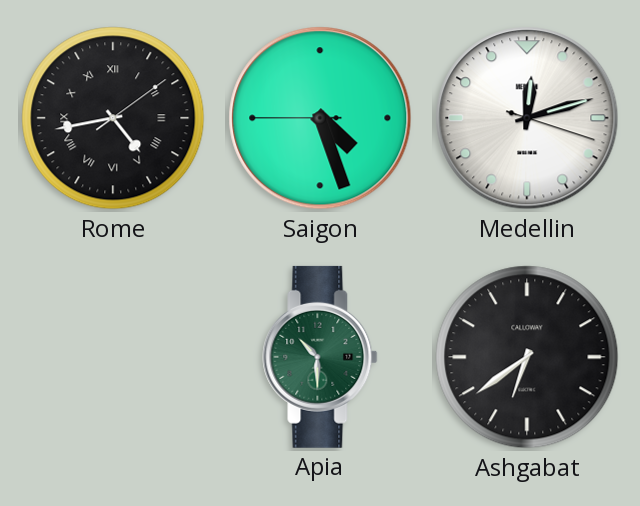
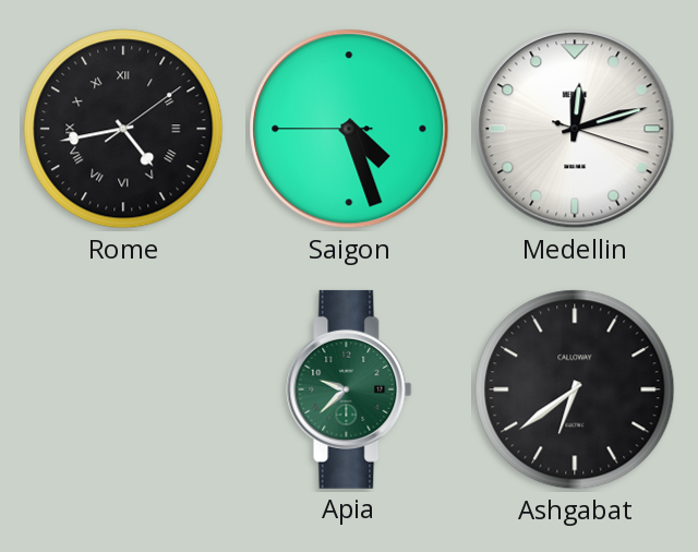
Apia: 10:30 -> 9:38 (349, 389)
